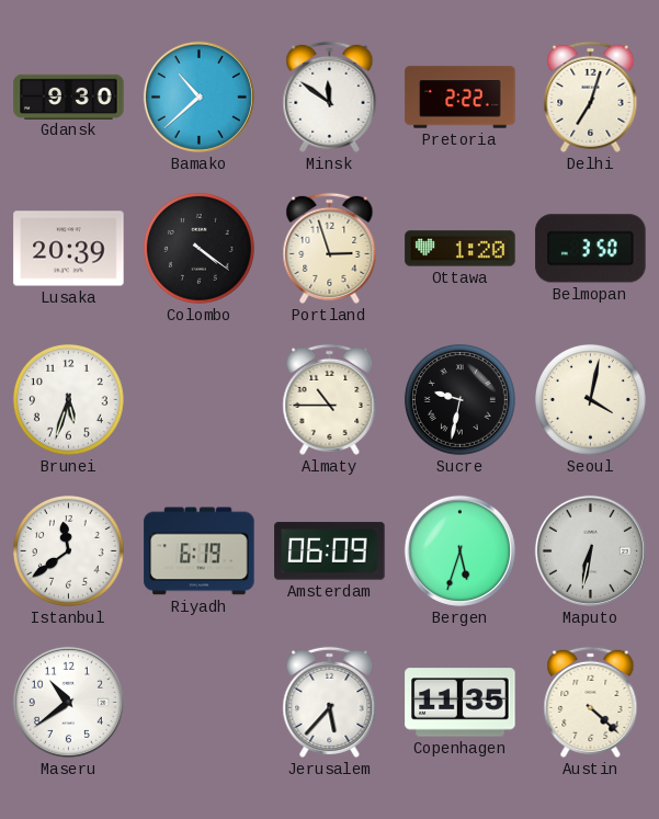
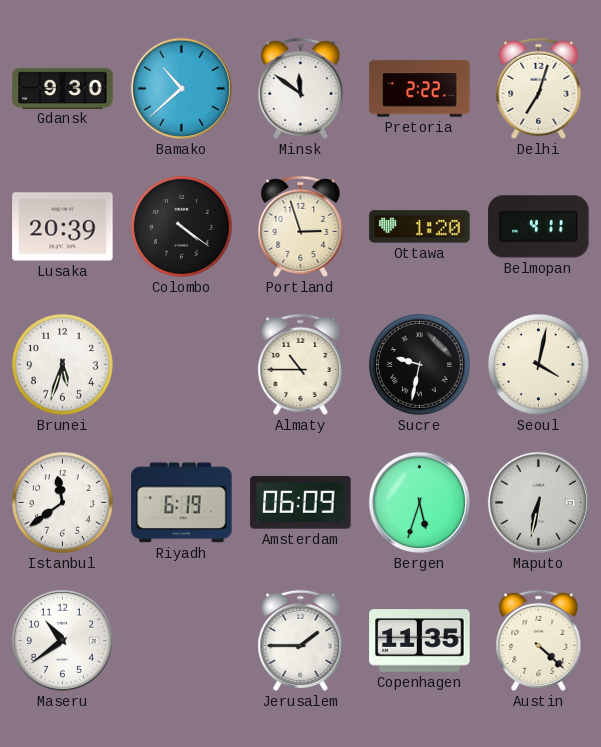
Belmopan: 3:50 -> 4:11 (539, 227)
Jerusalem: 5:37 -> 1:45 (301, 640)
